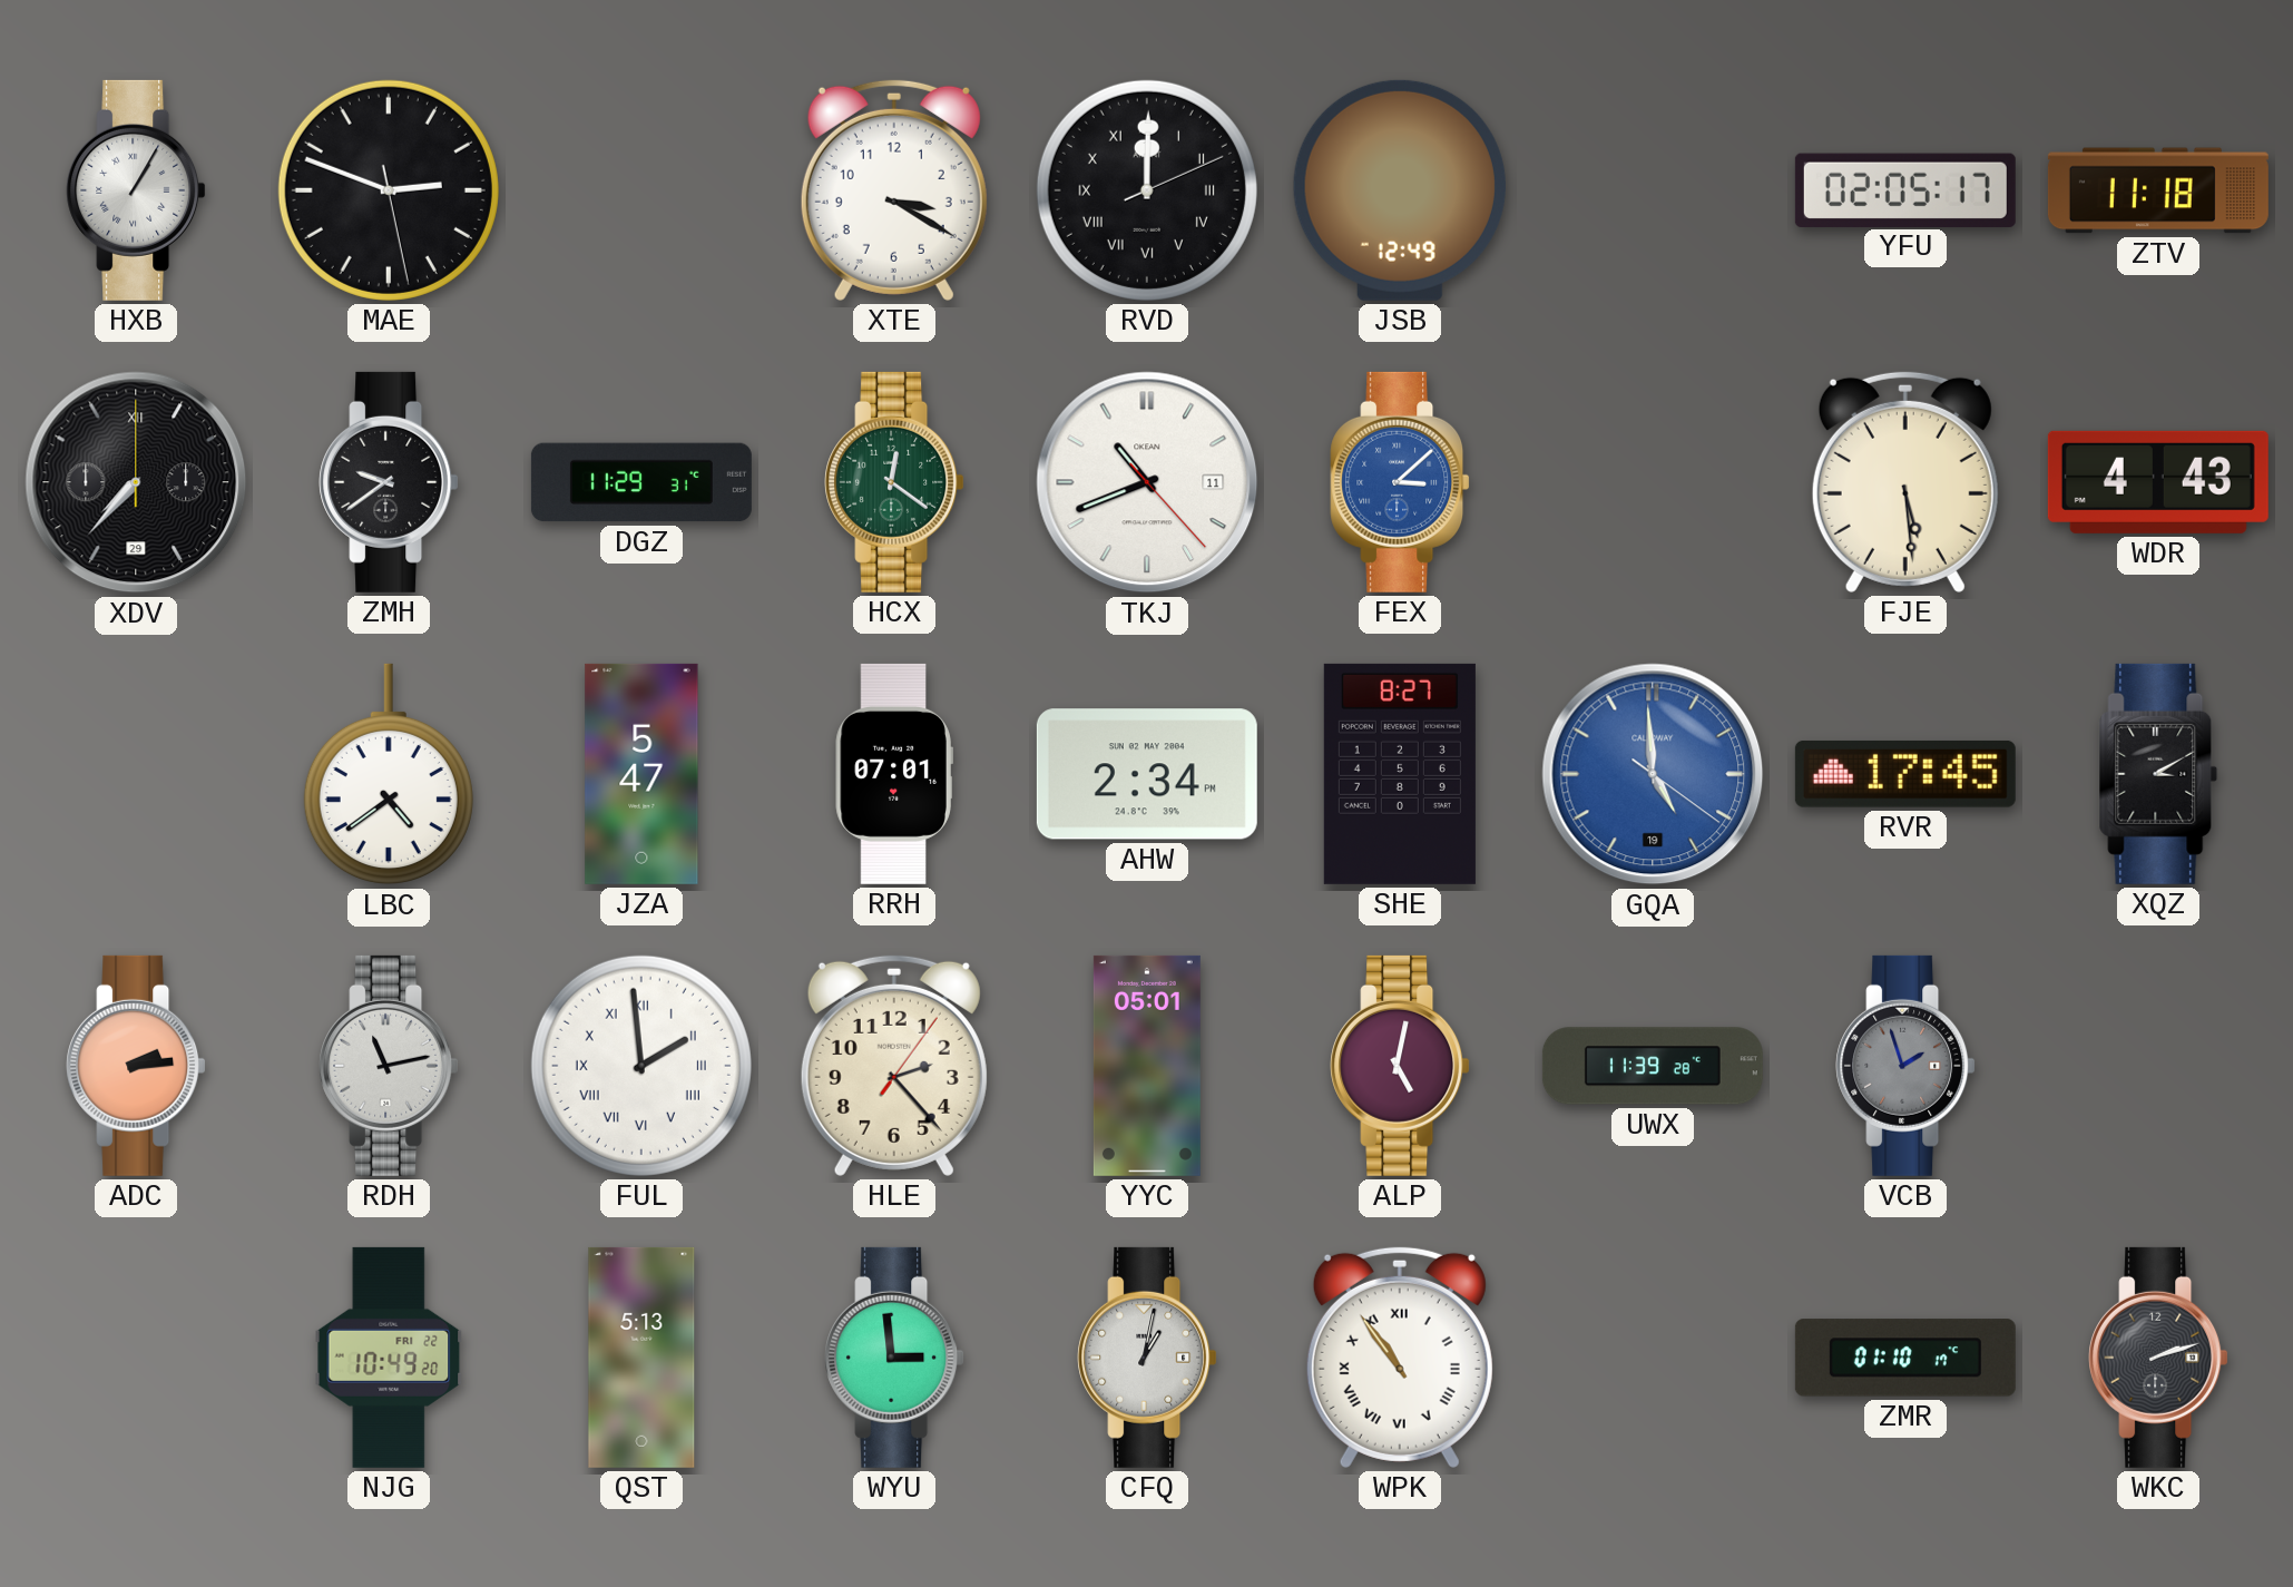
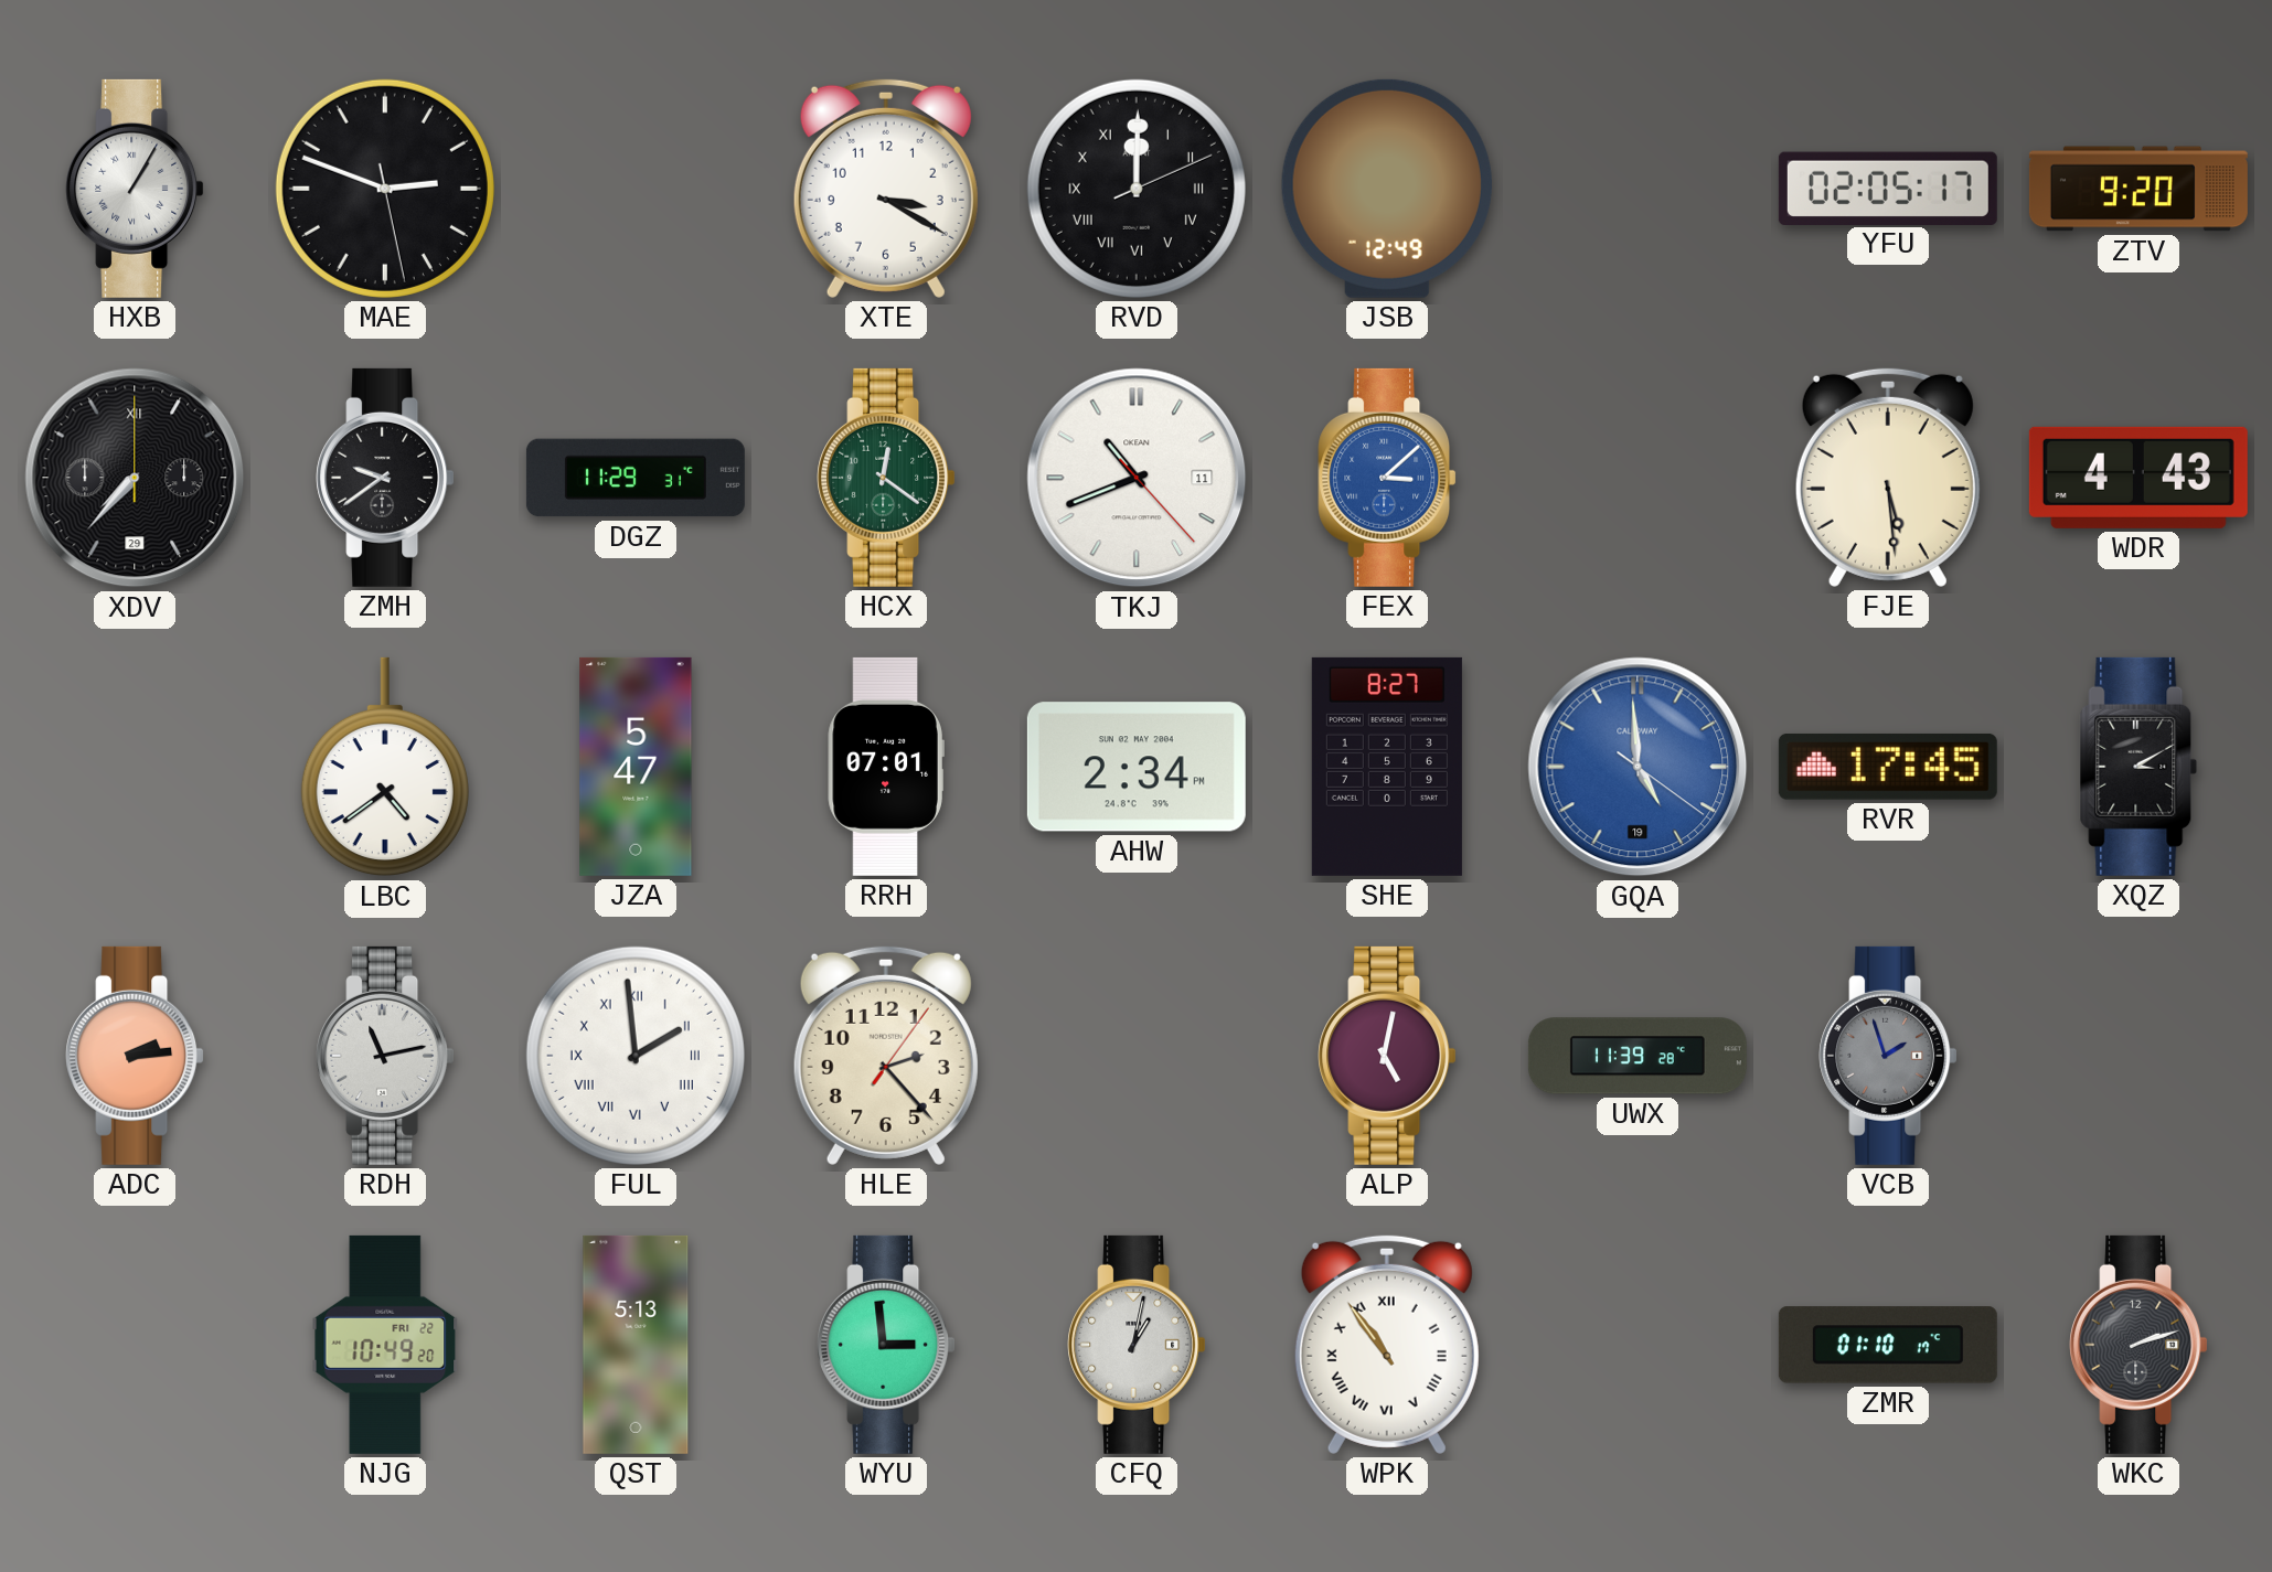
ZTV: 11:18 -> 9:20 (2138, 189)
YYC: 05:01 -> none (1147, 1066)
